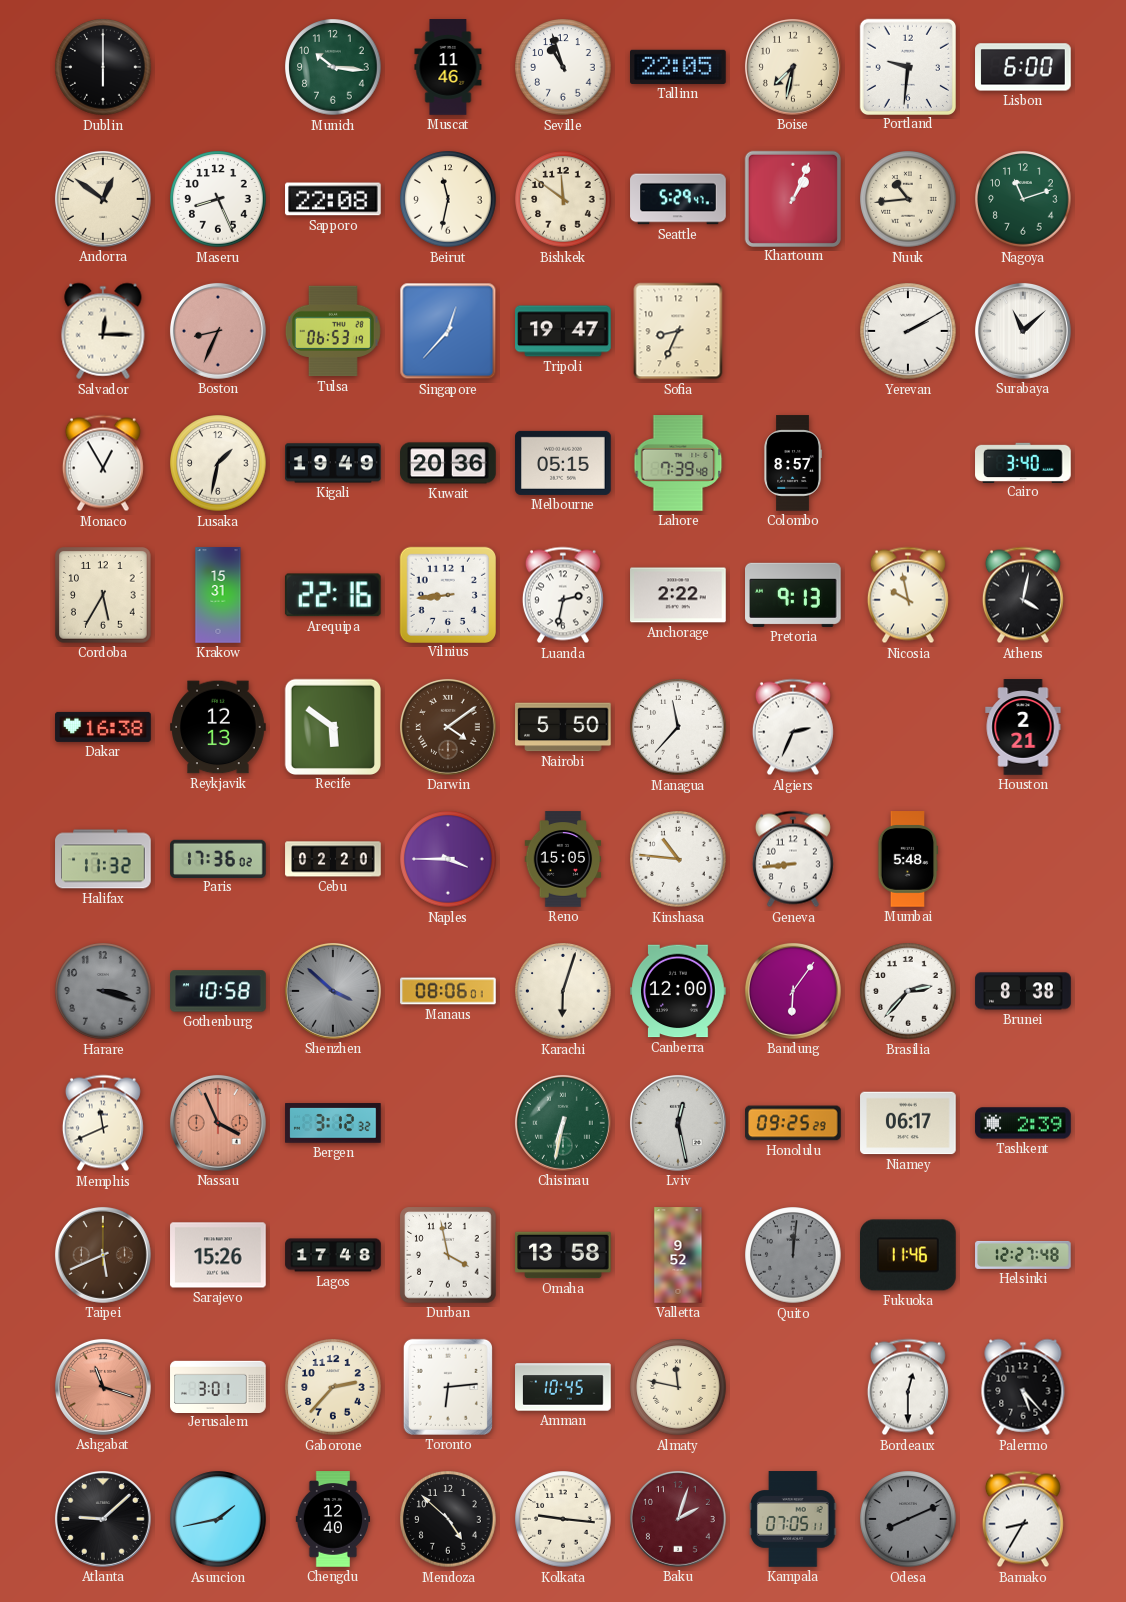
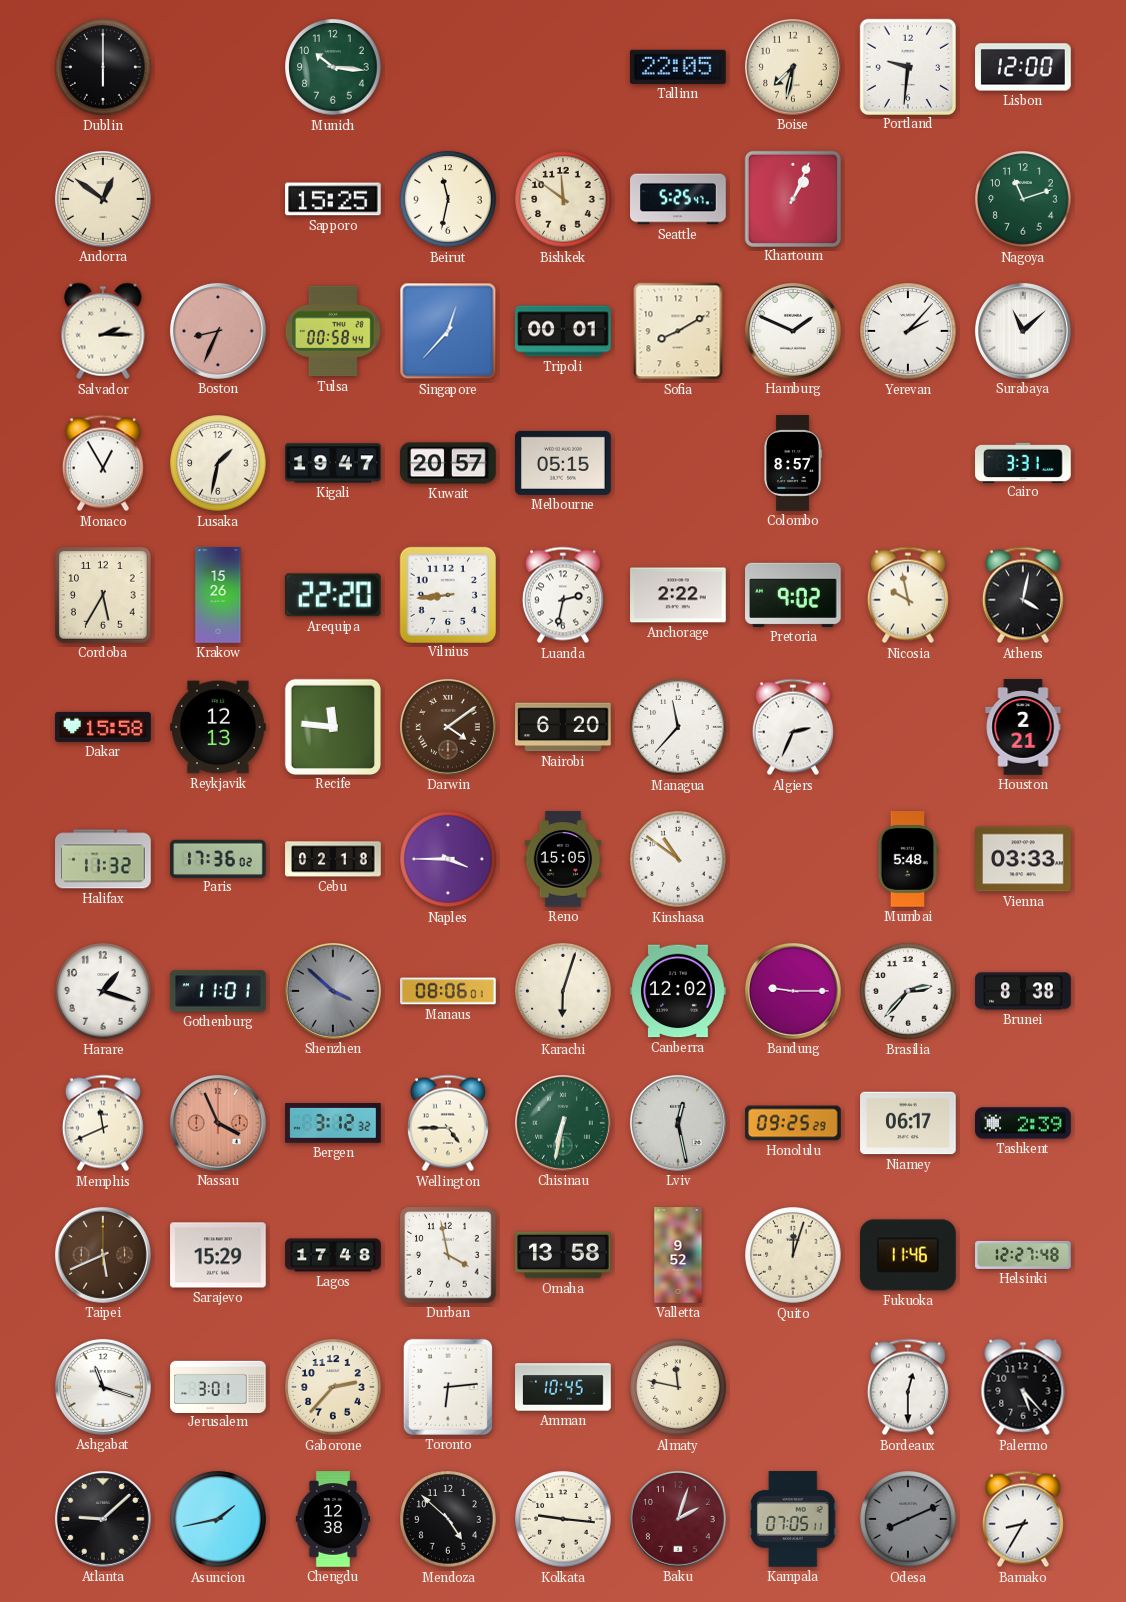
Muscat: 11:46 -> none (448, 67)
Seville: 10:57 -> none (563, 67)
Lisbon: 6:00 -> 12:00 (1023, 67)
Maseru: 8:26 -> none (218, 199)
Sapporo: 22:08 -> 15:25 (333, 199)
Seattle: 5:29 -> 5:25 (678, 199)
Nuuk: 10:44 -> none (908, 199)
Salvador: 12:15 -> 2:15 (103, 331)
Tulsa: 06:53 -> 00:58 (333, 331)
Tripoli: 19:47 -> 00:01 (563, 331)
Sofia: 8:34 -> 8:10 (678, 331)
Hamburg: none -> 1:49 (793, 331)
Yerevan: 2:10 -> 2:07 (908, 331)
Kigali: 19:49 -> 19:47 (333, 463)
Kuwait: 20:36 -> 20:57 (448, 463)
Lahore: 7:39 -> none (678, 463)
Cairo: 3:40 -> 3:31 (1023, 462)
Krakow: 15:31 -> 15:26 (218, 595)
Arequipa: 22:16 -> 22:20 (333, 595)
Pretoria: 9:13 -> 9:02 (794, 595)
Dakar: 16:38 -> 15:58 (103, 727)
Recife: 5:51 -> 11:46 (332, 726)
Nairobi: 5:50 -> 6:20 (563, 727)
Cebu: 02:20 -> 02:18 (333, 859)
Kinshasa: 10:46 -> 10:51 (678, 859)
Geneva: 8:44 -> none (793, 859)
Vienna: none -> 03:33 (1023, 859)
Harare: 3:18 -> 1:18 (103, 991)
Harare dial: grey -> white (103, 991)
Gothenburg: 10:58 -> 11:01 (218, 991)
Canberra: 12:00 -> 12:02 (678, 991)
Bandung: 6:06 -> 9:15 (793, 991)
Wellington: none -> 4:45 (448, 1123)
Sarajevo: 15:26 -> 15:29 (218, 1255)
Quito: 12:01 -> 12:03 (793, 1255)
Quito dial: grey -> cream (793, 1255)
Ashgabat dial: salmon -> white (103, 1387)
Chengdu: 12:40 -> 12:38 (333, 1519)
